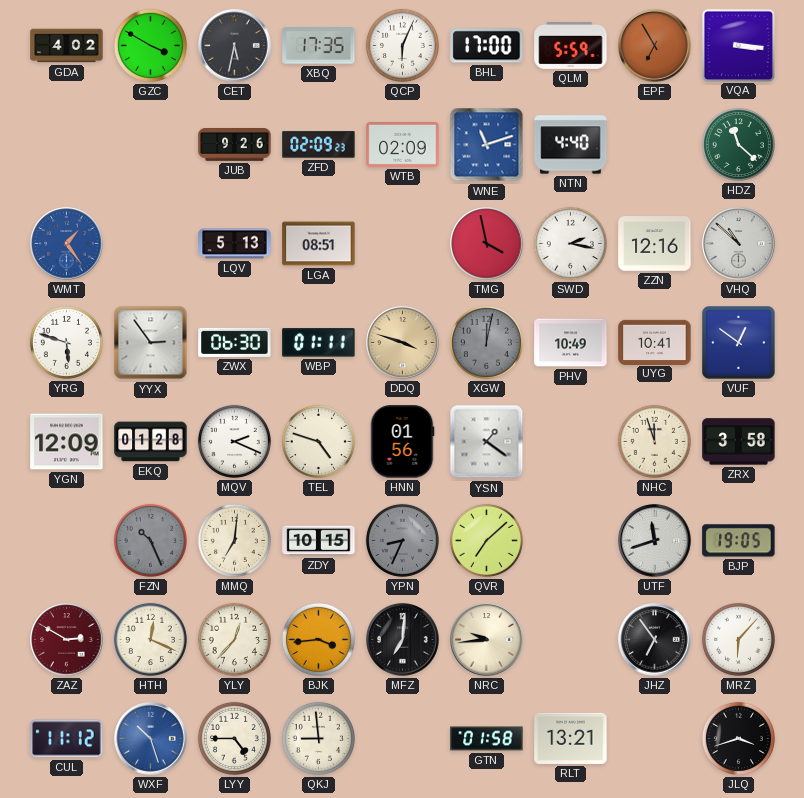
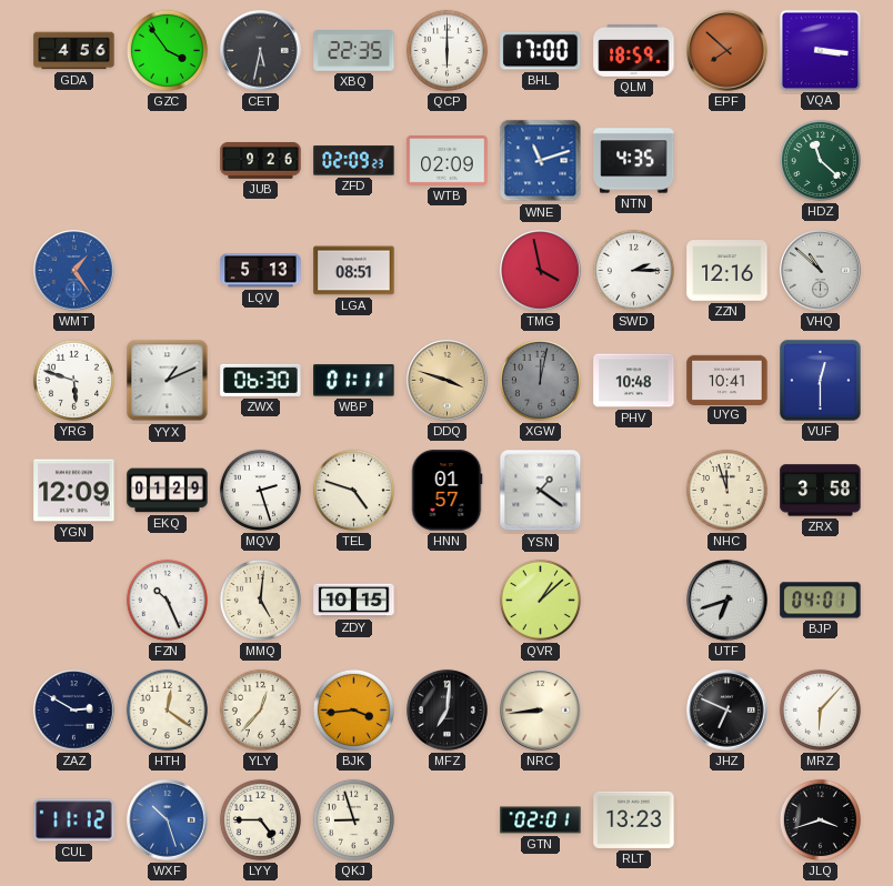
GDA: 4:02 -> 4:56 (74, 51)
GZC: 3:50 -> 3:54 (167, 50)
XBQ: 17:35 -> 22:35 (354, 51)
QCP: 6:04 -> 6:00 (446, 50)
QLM: 5:59 -> 18:59 (634, 50)
EPF: 6:55 -> 7:52 (728, 51)
NTN: 4:40 -> 4:35 (634, 161)
SWD: 2:17 -> 2:15 (633, 270)
YYX: 2:54 -> 1:11 (168, 381)
PHV: 10:49 -> 10:48 (634, 381)
VUF: 12:51 -> 12:30 (821, 381)
EKQ: 01:28 -> 01:29 (168, 491)
MQV: 2:19 -> 2:27 (260, 490)
HNN: 01:56 -> 01:57 (446, 491)
FZN dial: grey -> white (167, 600)
MMQ: 7:01 -> 5:01 (260, 600)
YPN: 8:34 -> none (402, 540)
QVR: 7:08 -> 1:08 (540, 600)
UTF: 11:42 -> 6:42 (728, 601)
BJP: 19:05 -> 04:01 (821, 601)
ZAZ dial: burgundy -> navy (74, 711)
HTH: 12:19 -> 12:21 (167, 709)
NRC: 9:44 -> 8:44 (541, 711)
JHZ: 6:54 -> 6:49 (728, 711)
QKJ: 8:59 -> 8:57 (353, 819)
GTN: 01:58 -> 02:01 (541, 820)
RLT: 13:21 -> 13:23 (634, 819)
